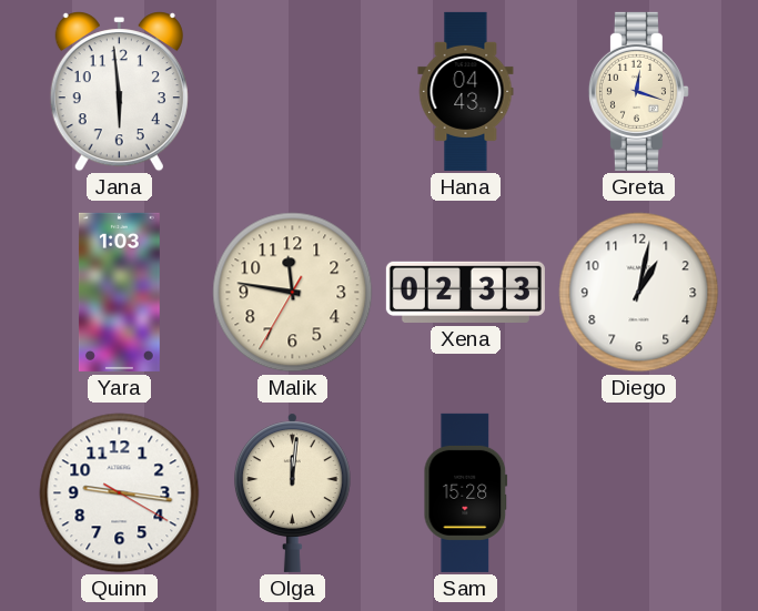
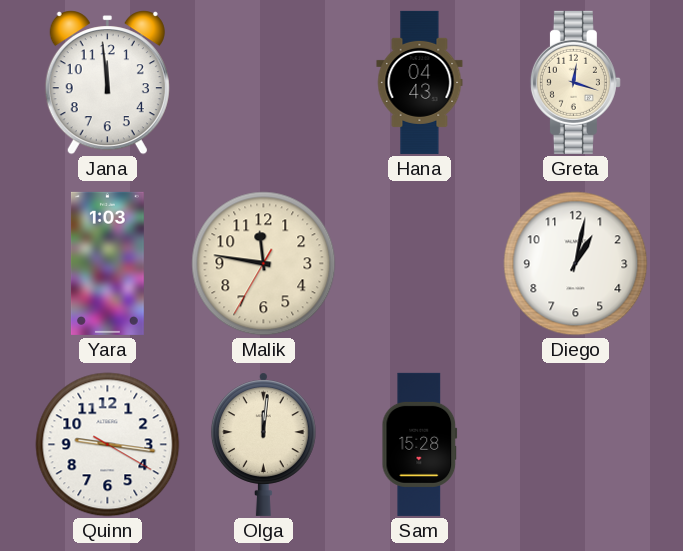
Jana: 5:59 -> 11:59 (107, 83)
Xena: 02:33 -> none (465, 292)
